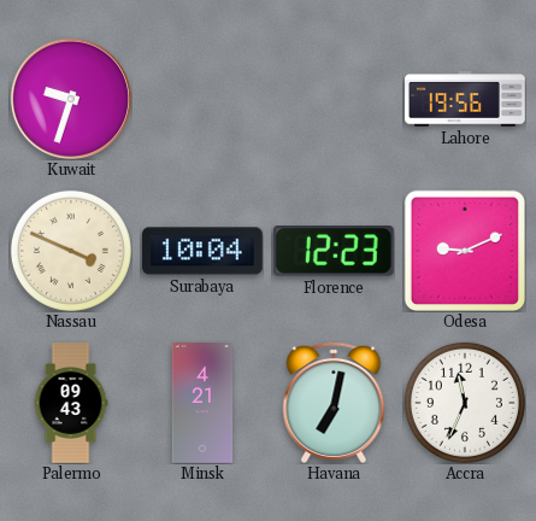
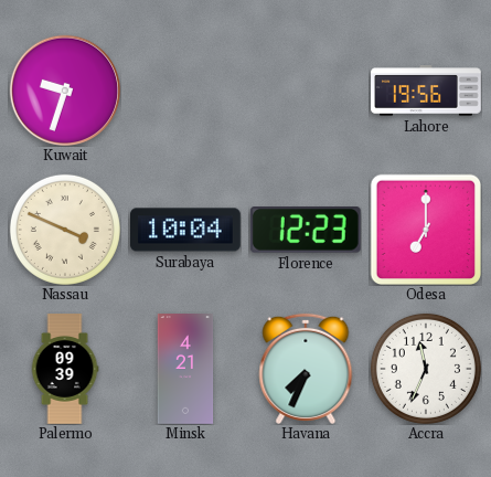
Odesa: 9:11 -> 7:00 (425, 229)
Palermo: 09:43 -> 09:39 (65, 369)
Havana: 7:02 -> 7:34 (306, 369)
